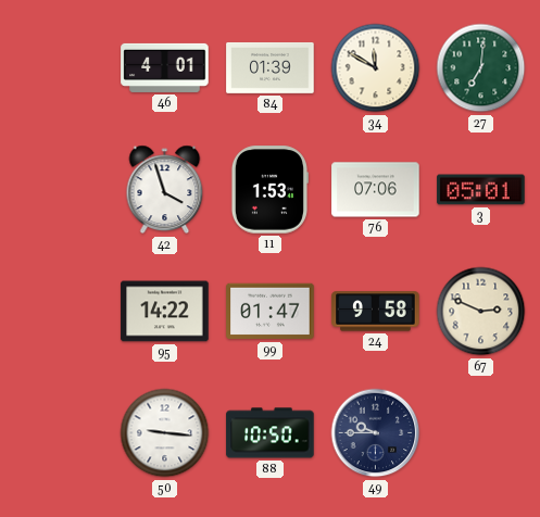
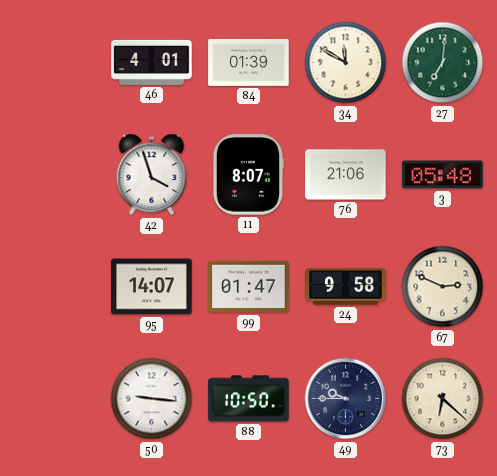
11: 1:53 -> 8:07 (248, 175)
76: 07:06 -> 21:06 (346, 175)
3: 05:01 -> 05:48 (443, 175)
95: 14:22 -> 14:07 (152, 287)
73: none -> 6:22 (443, 399)
